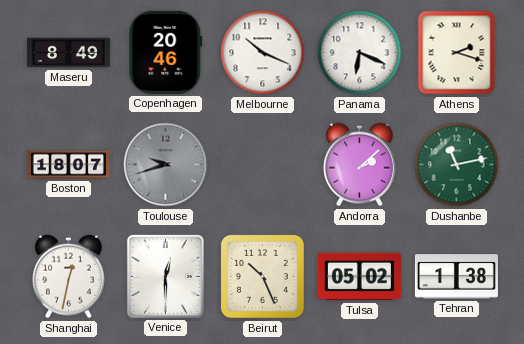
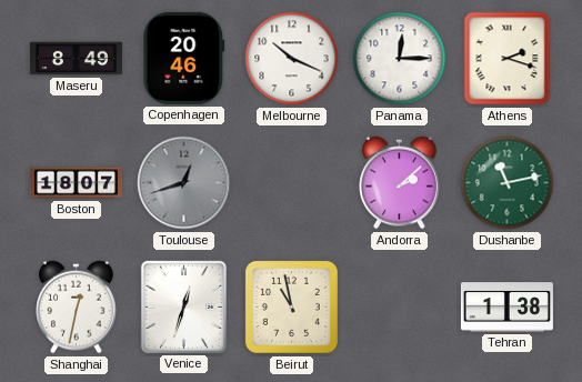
Panama: 6:19 -> 12:15 (400, 59)
Toulouse: 9:42 -> 12:42 (184, 183)
Venice: 12:30 -> 12:33 (183, 306)
Beirut: 10:26 -> 10:58 (291, 306)
Tulsa: 05:02 -> none (359, 277)
